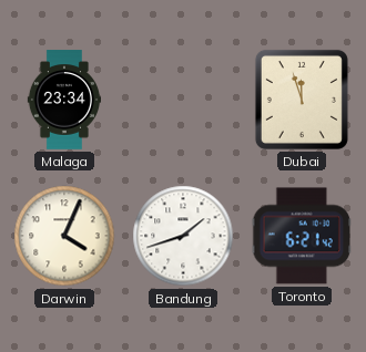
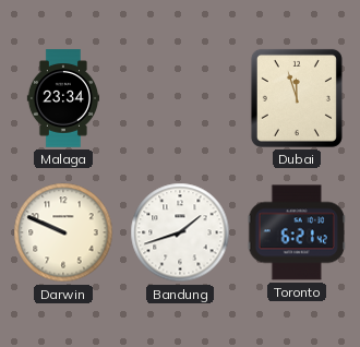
Darwin: 4:04 -> 9:49 (63, 232)
